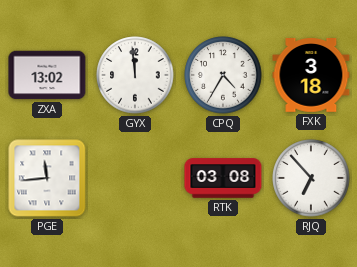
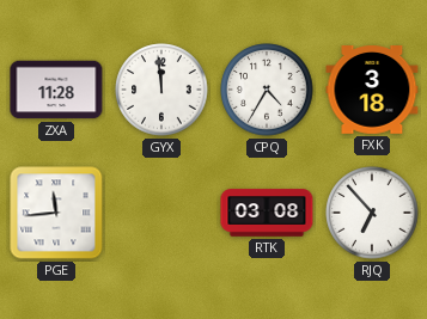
ZXA: 13:02 -> 11:28 (56, 90)
